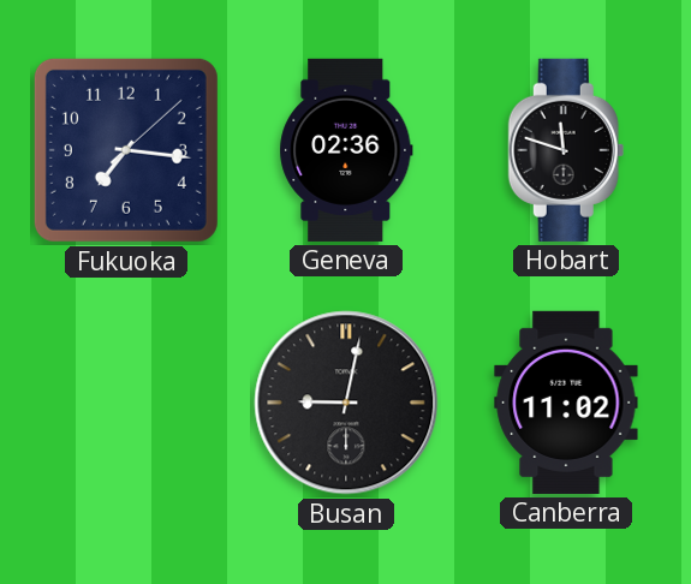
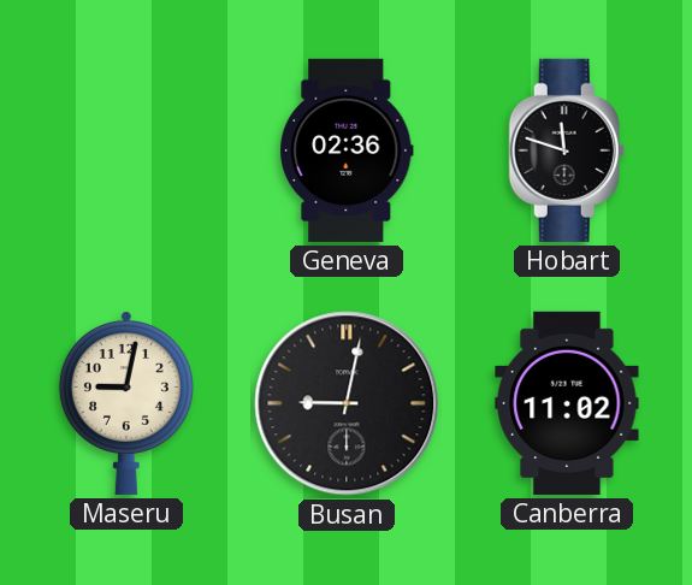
Fukuoka: 7:16 -> none (126, 150)
Maseru: none -> 9:02 (126, 402)
